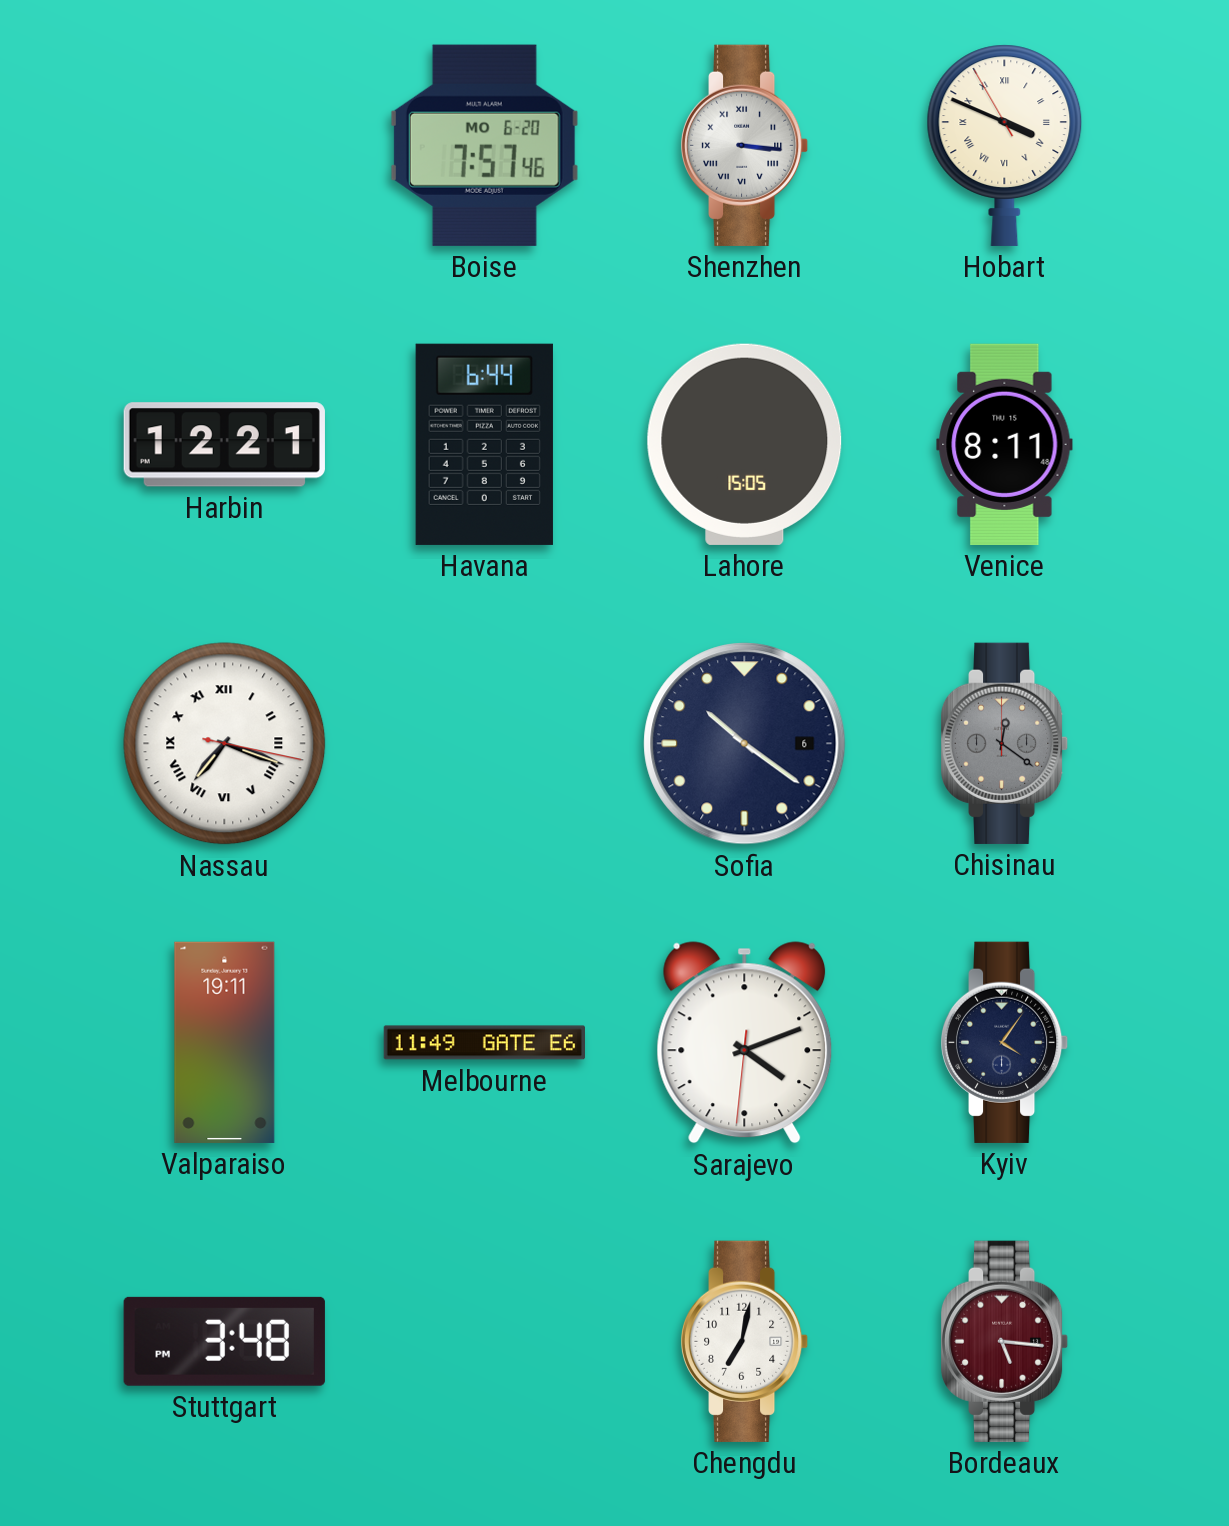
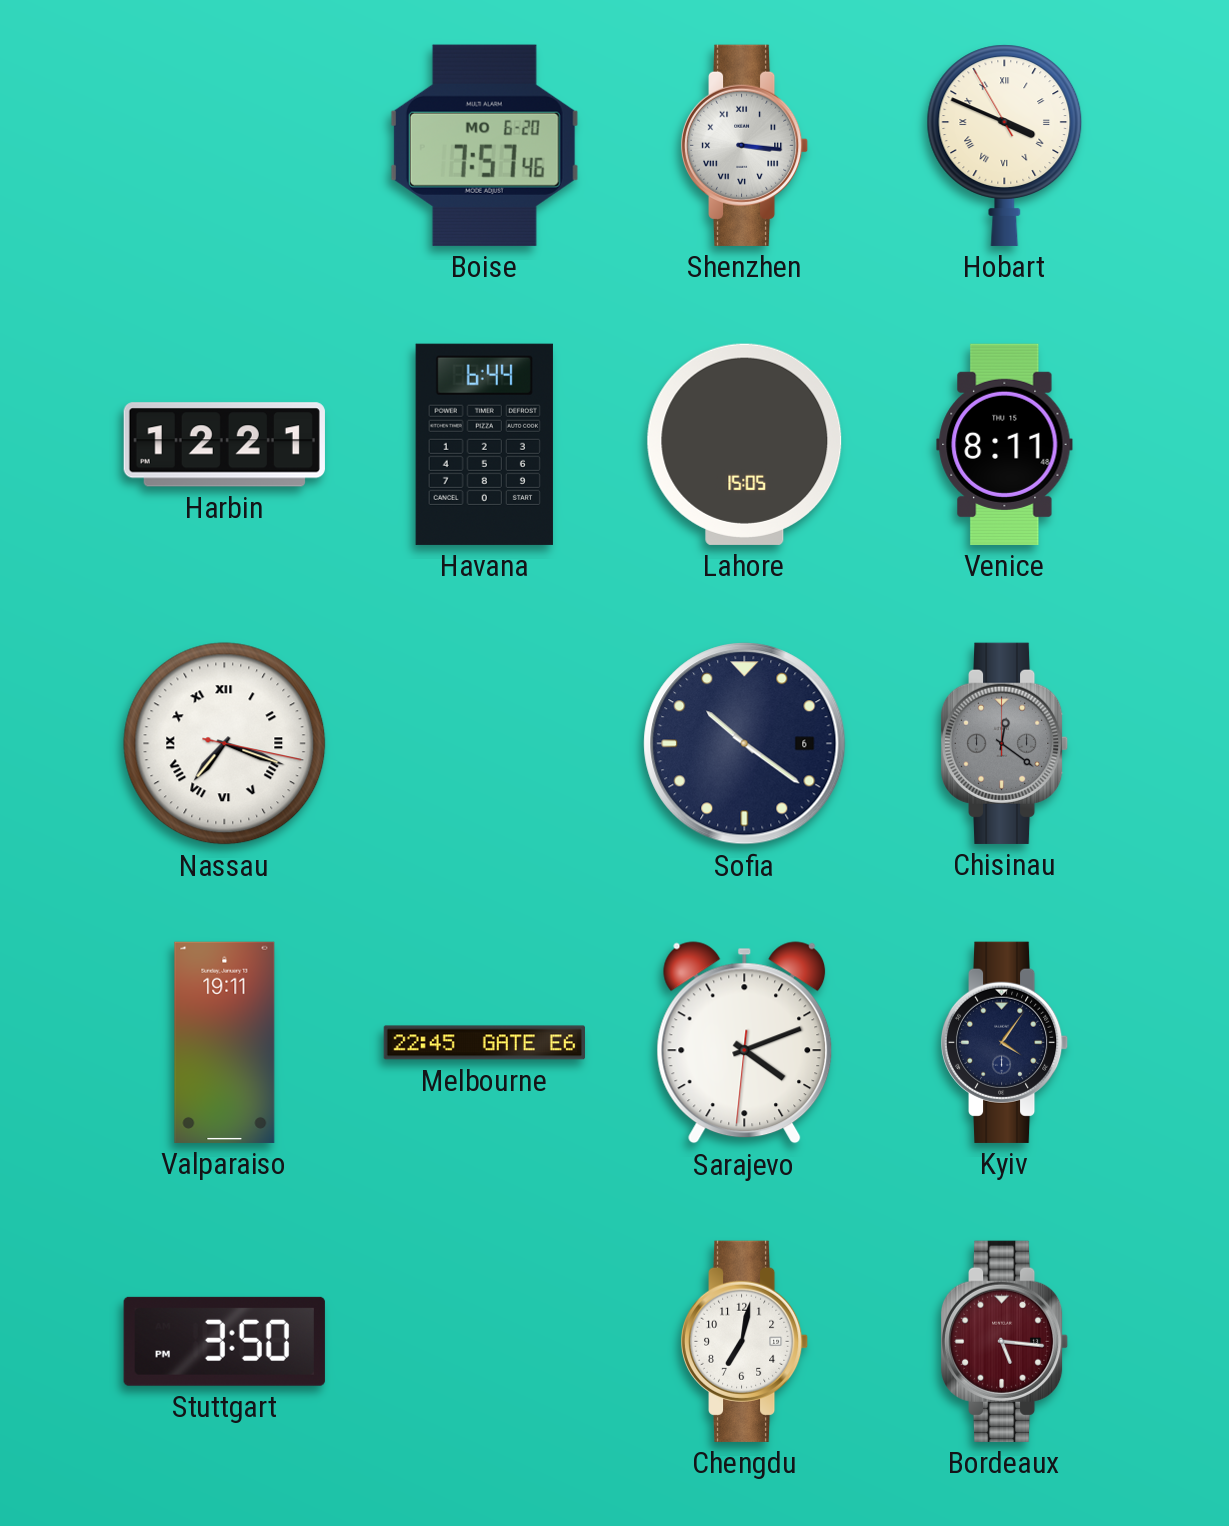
Melbourne: 11:49 -> 22:45 (484, 1043)
Stuttgart: 3:48 -> 3:50 (224, 1341)
